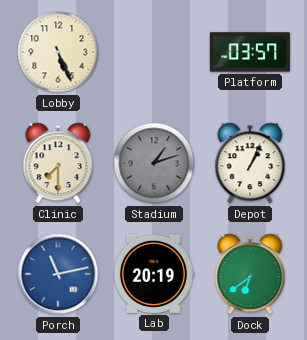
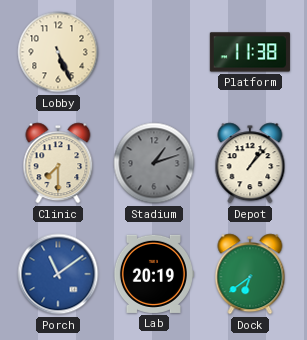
Platform: 03:57 -> 11:38 (250, 52)
Depot: 1:04 -> 1:07 (250, 163)
Porch: 11:13 -> 11:09 (58, 274)
